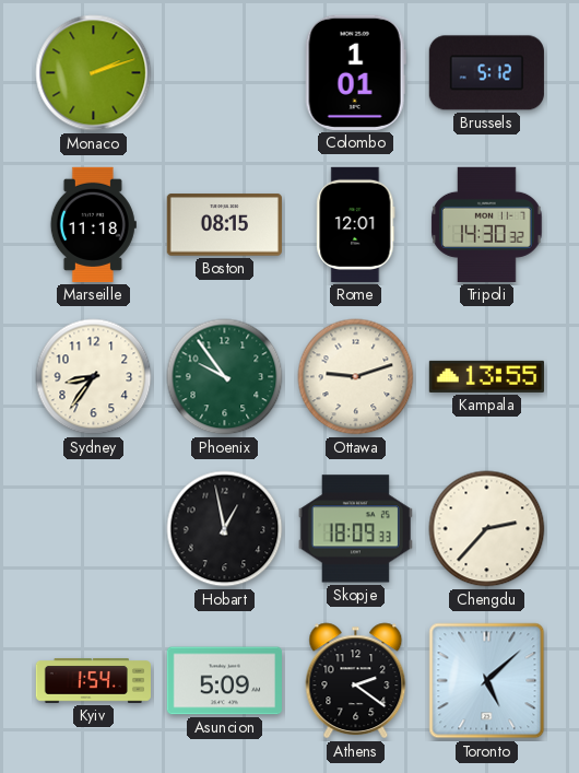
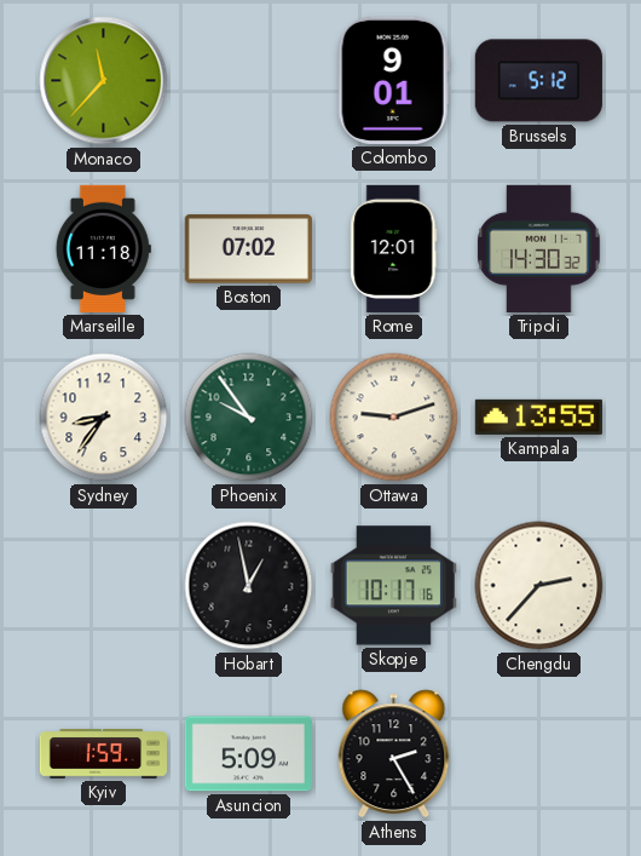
Monaco: 2:12 -> 11:37 (104, 81)
Colombo: 1:01 -> 9:01 (393, 80)
Boston: 08:15 -> 07:02 (248, 249)
Skopje: 18:09 -> 10:17 (393, 586)
Kyiv: 1:54 -> 1:59 (103, 754)
Athens: 2:21 -> 2:25 (394, 754)
Toronto: 5:08 -> none (487, 681)
